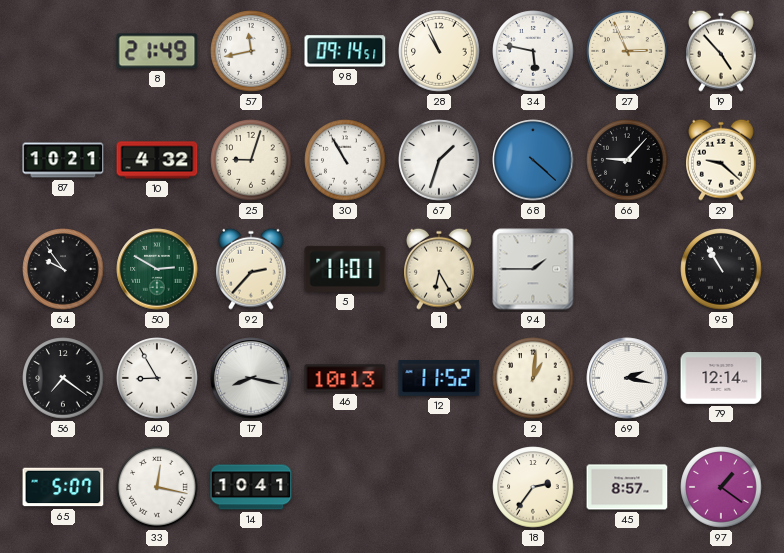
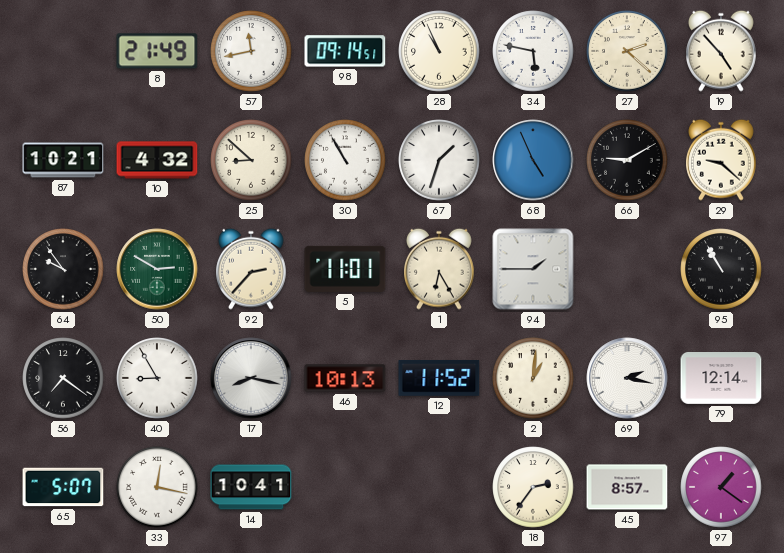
27: 2:56 -> 2:22 (627, 51)
25: 9:03 -> 8:52 (251, 160)
68: 4:22 -> 4:56 (533, 160)
66: 9:07 -> 9:10 (627, 160)
